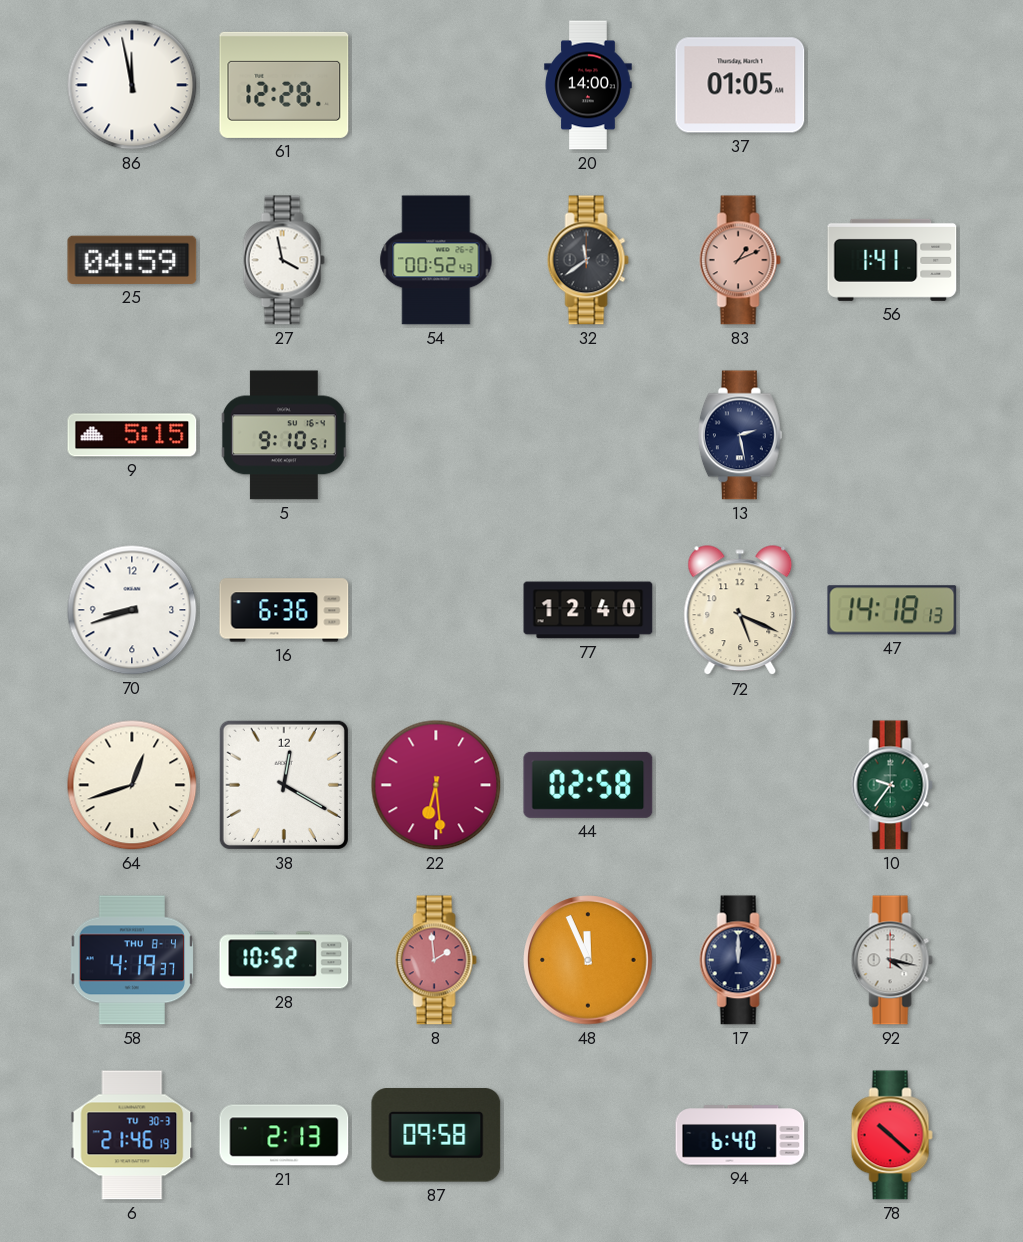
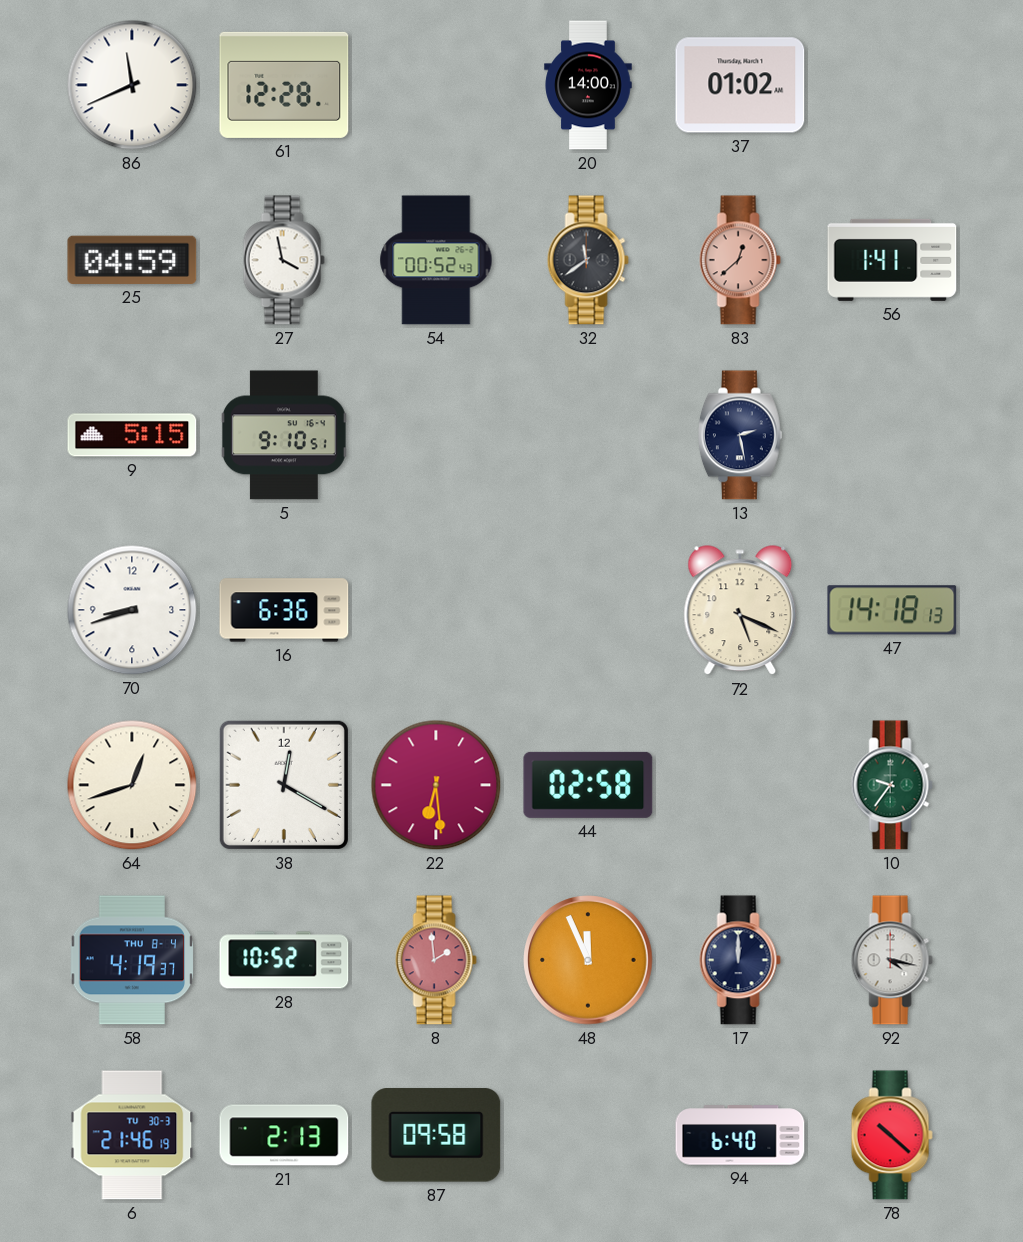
86: 11:58 -> 11:41 (132, 85)
37: 01:05 -> 01:02 (740, 85)
83: 1:11 -> 12:38 (740, 260)
77: 12:40 -> none (588, 610)
